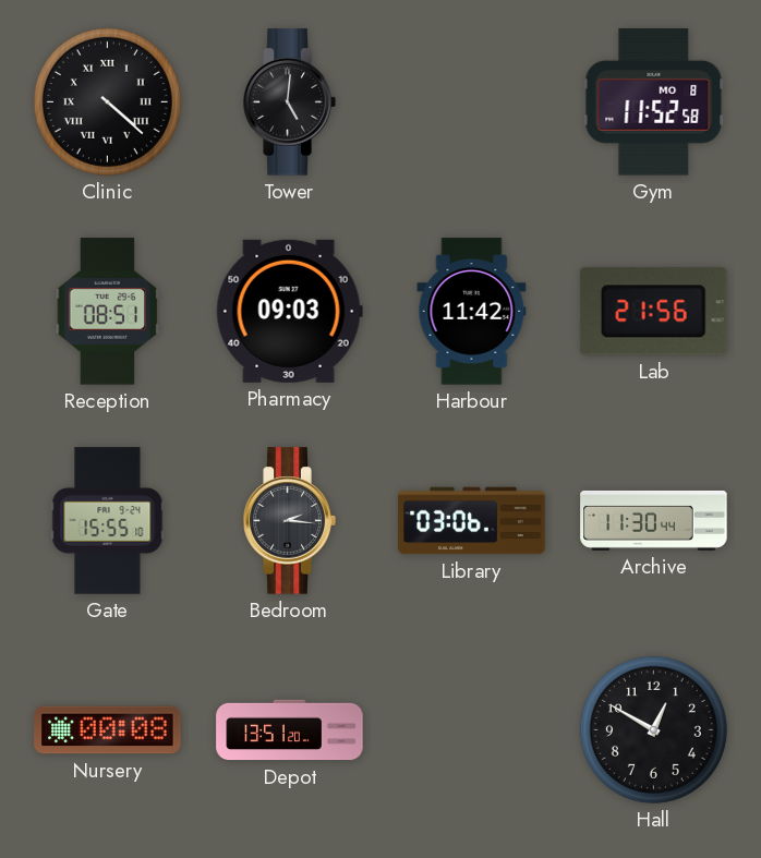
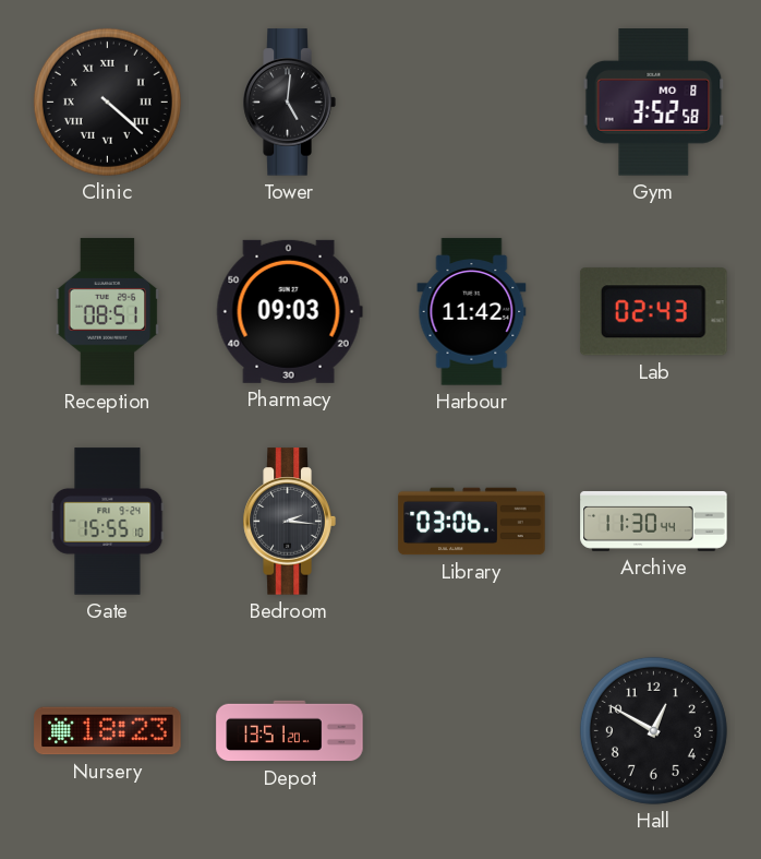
Gym: 11:52 -> 3:52 (654, 103)
Lab: 21:56 -> 02:43 (653, 312)
Nursery: 00:08 -> 18:23 (108, 731)
